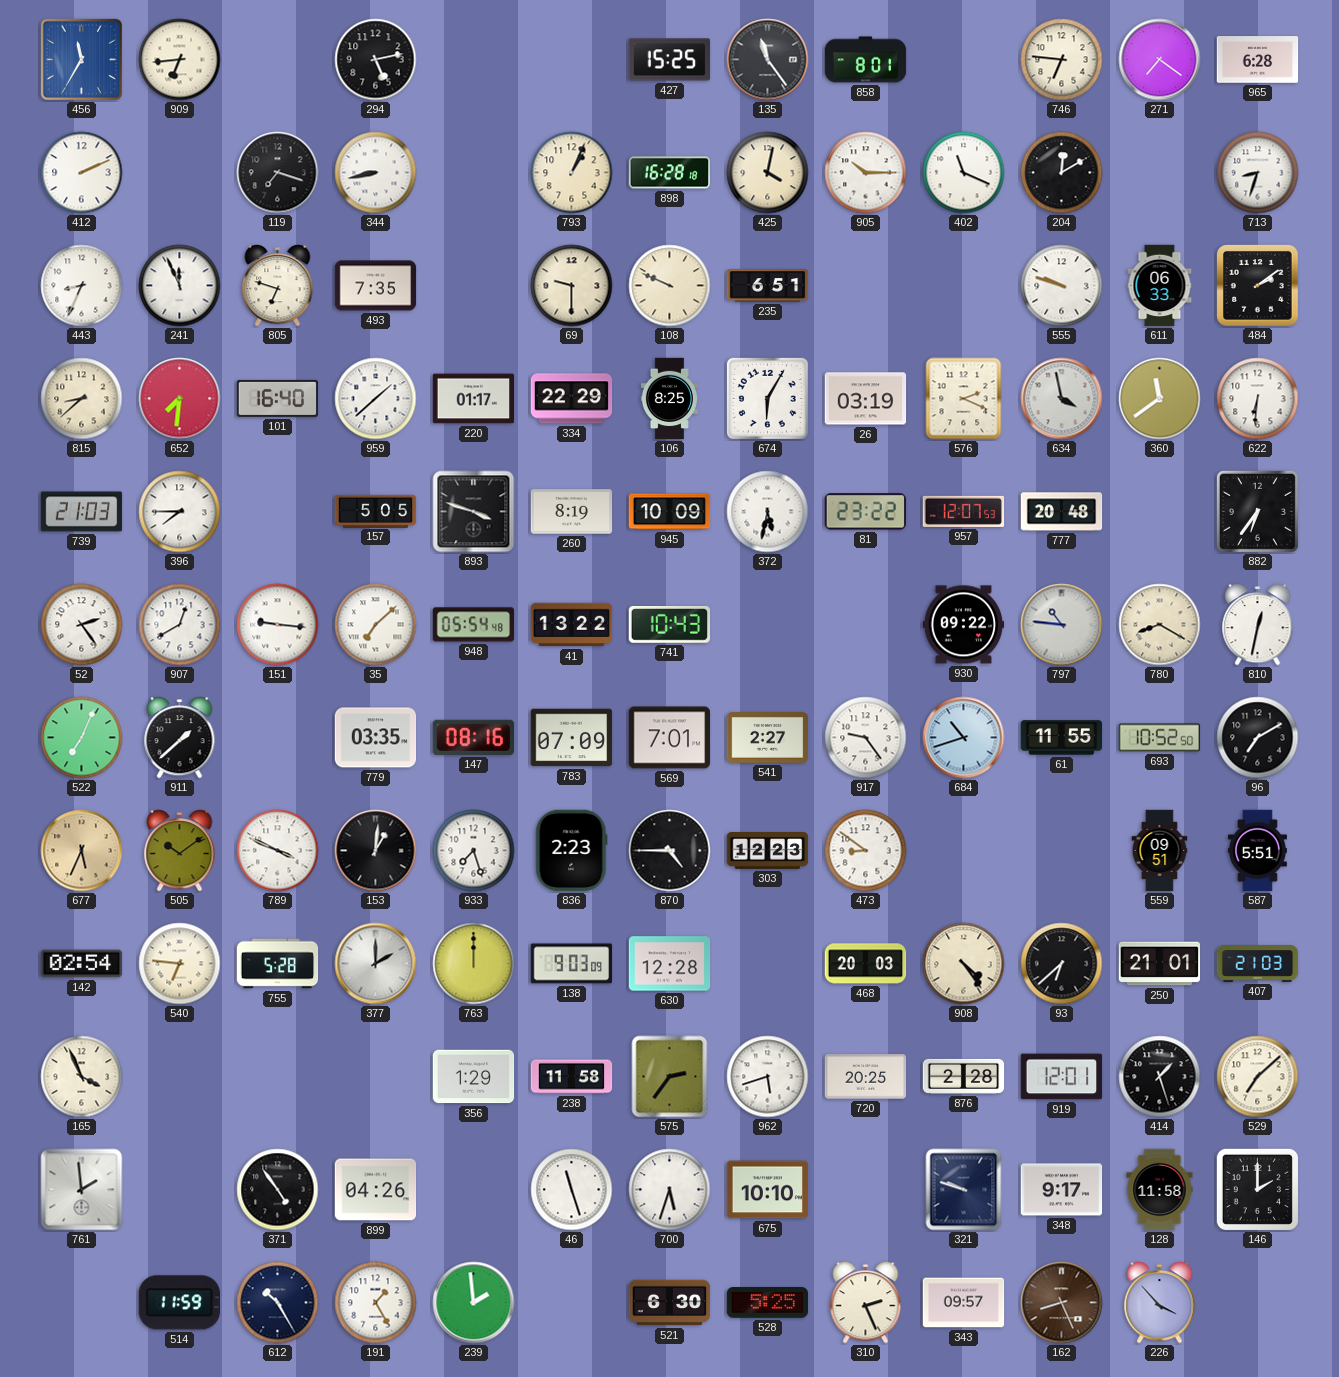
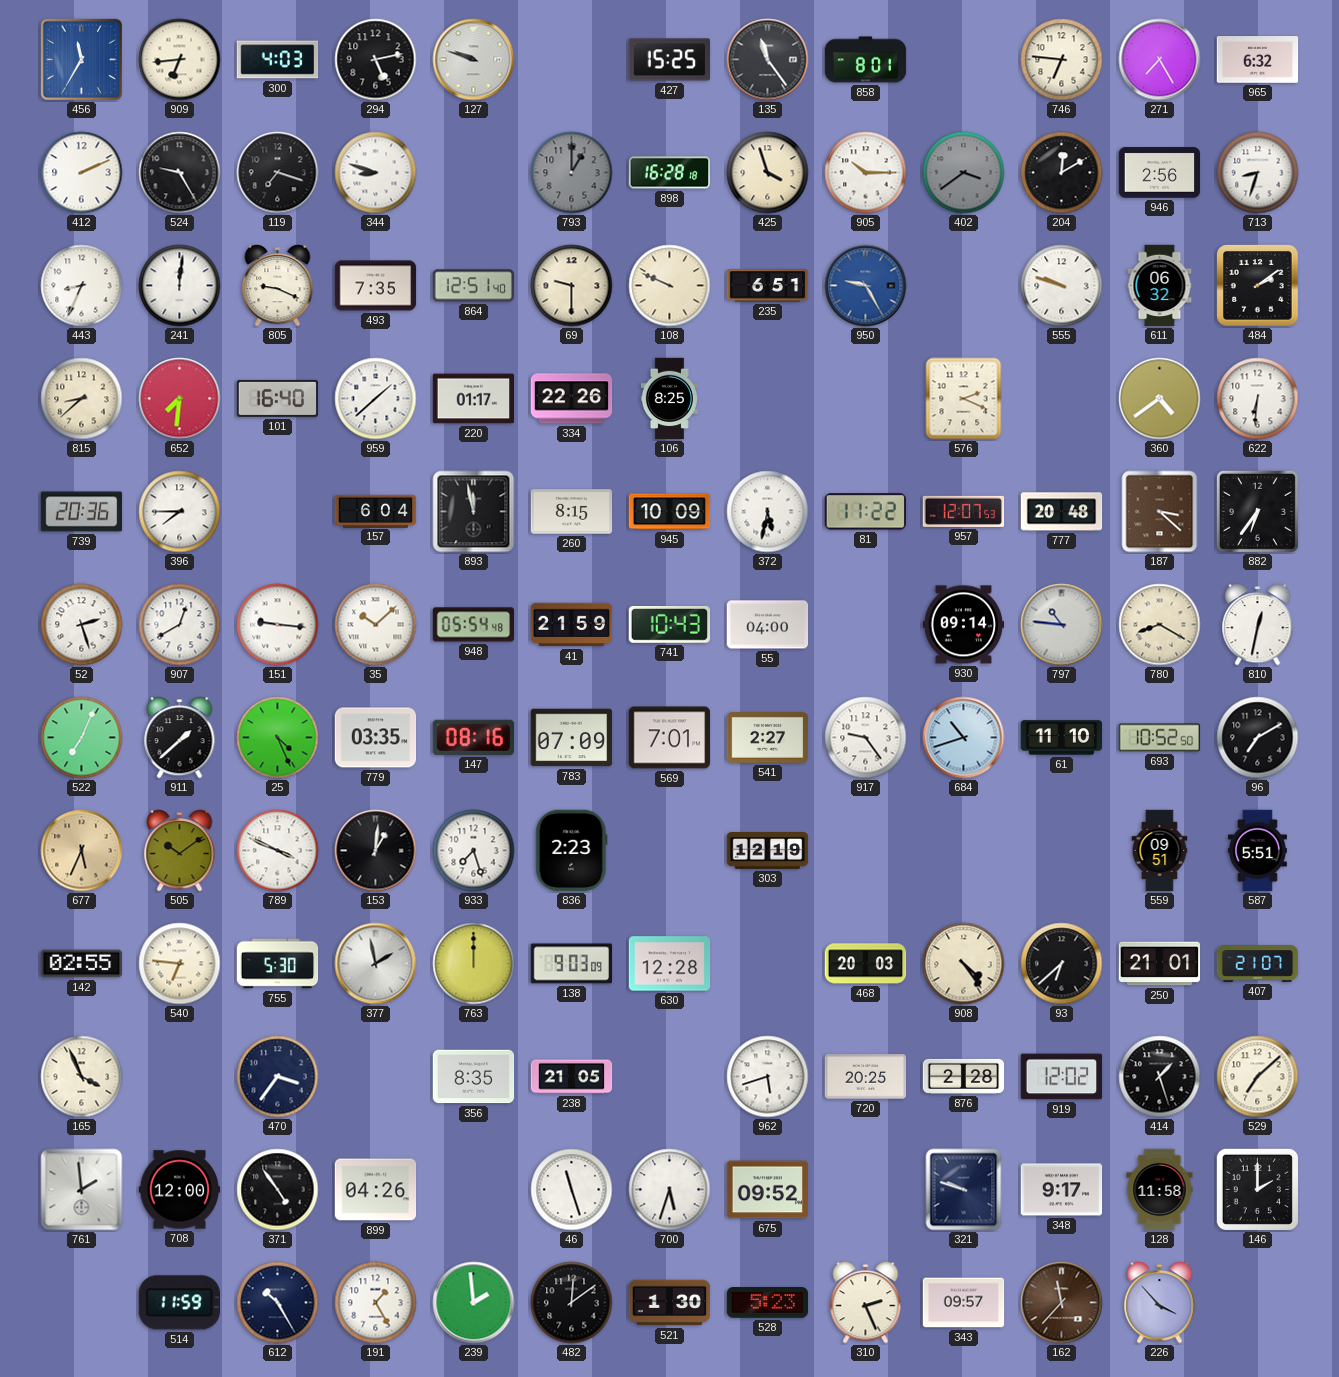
300: none -> 4:03 (278, 60)
127: none -> 9:48 (474, 60)
271: 7:21 -> 7:25 (1160, 60)
965: 6:28 -> 6:32 (1258, 60)
524: none -> 9:25 (180, 173)
344: 8:43 -> 8:48 (376, 173)
793: 1:04 -> 1:00 (572, 173)
793 dial: cream -> grey (572, 173)
425: 4:02 -> 3:57 (768, 173)
402: 11:19 -> 3:39 (964, 173)
402 dial: white -> grey (964, 173)
946: none -> 2:56 (1160, 173)
241: 11:56 -> 12:01 (180, 286)
805: 6:48 -> 9:19 (278, 286)
864: none -> 12:51 (474, 286)
950: none -> 9:25 (866, 286)
611: 06:33 -> 06:32 (1160, 286)
334: 22:29 -> 22:26 (572, 399)
674: 6:05 -> none (767, 398)
26: 03:19 -> none (866, 399)
634: 3:58 -> none (1062, 399)
360: 11:39 -> 4:39 (1160, 399)
739: 21:03 -> 20:36 (82, 512)
157: 5:05 -> 6:04 (376, 511)
893: 3:48 -> 11:58 (474, 512)
260: 8:19 -> 8:15 (572, 512)
81: 23:22 -> 11:22 (865, 512)
187: none -> 3:22 (1160, 512)
52: 2:24 -> 2:27 (82, 625)
35: 7:08 -> 10:08 (376, 625)
41: 13:22 -> 21:59 (572, 625)
55: none -> 04:00 (768, 625)
930: 09:22 -> 09:14 (964, 625)
25: none -> 4:26 (278, 738)
61: 11:55 -> 11:10 (1062, 738)
870: 4:45 -> none (670, 851)
303: 12:23 -> 12:19 (768, 851)
473: 8:51 -> none (866, 851)
142: 02:54 -> 02:55 (82, 964)
755: 5:28 -> 5:30 (278, 964)
377: 2:00 -> 1:58 (376, 964)
407: 21:03 -> 21:07 (1258, 964)
470: none -> 3:36 (278, 1077)
356: 1:29 -> 8:35 (474, 1077)
238: 11:58 -> 21:05 (572, 1077)
575: 2:36 -> none (670, 1077)
919: 12:01 -> 12:02 (1062, 1077)
708: none -> 12:00 (180, 1190)
675: 10:10 -> 09:52 (768, 1190)
482: none -> 12:09 (572, 1303)
521: 6:30 -> 1:30 (670, 1303)
528: 5:25 -> 5:23 (768, 1303)
162: 8:26 -> 11:37 (1062, 1303)
